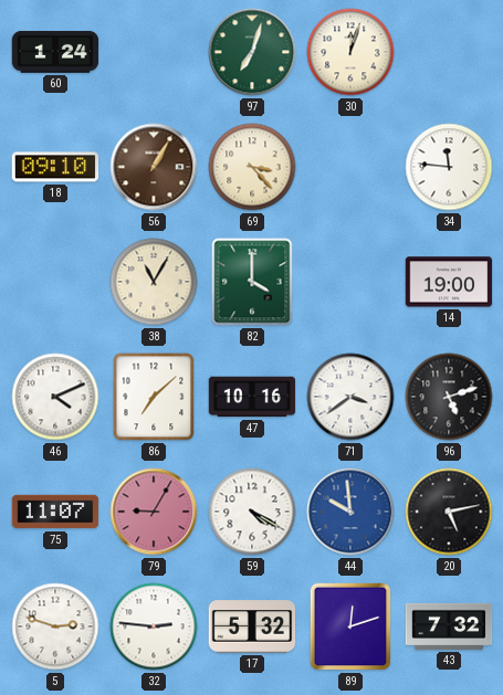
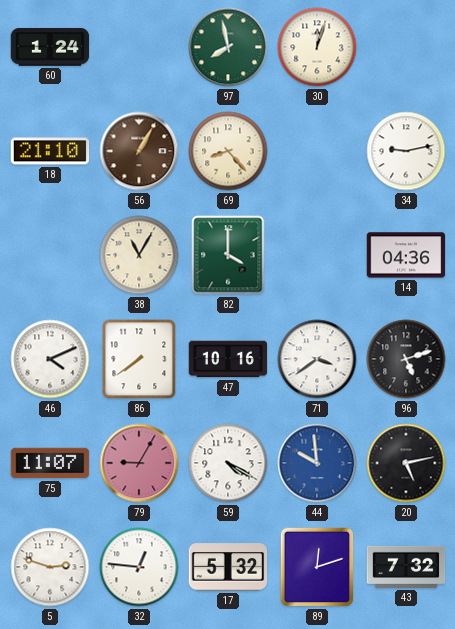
97: 7:03 -> 7:58 (228, 47)
18: 09:10 -> 21:10 (50, 151)
69: 3:23 -> 8:23 (228, 151)
34: 11:46 -> 9:13 (406, 151)
14: 19:00 -> 04:36 (406, 255)
86: 7:08 -> 7:39 (139, 359)
32: 2:46 -> 12:46 (139, 567)
